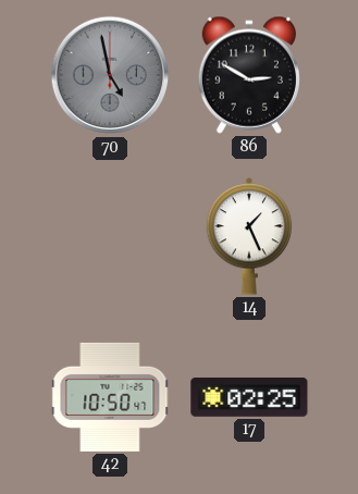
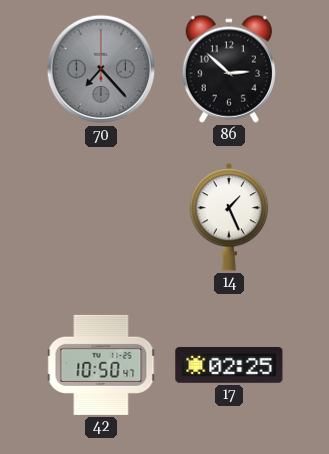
70: 4:58 -> 7:23 (101, 69)
86: 2:50 -> 2:52 (228, 69)
